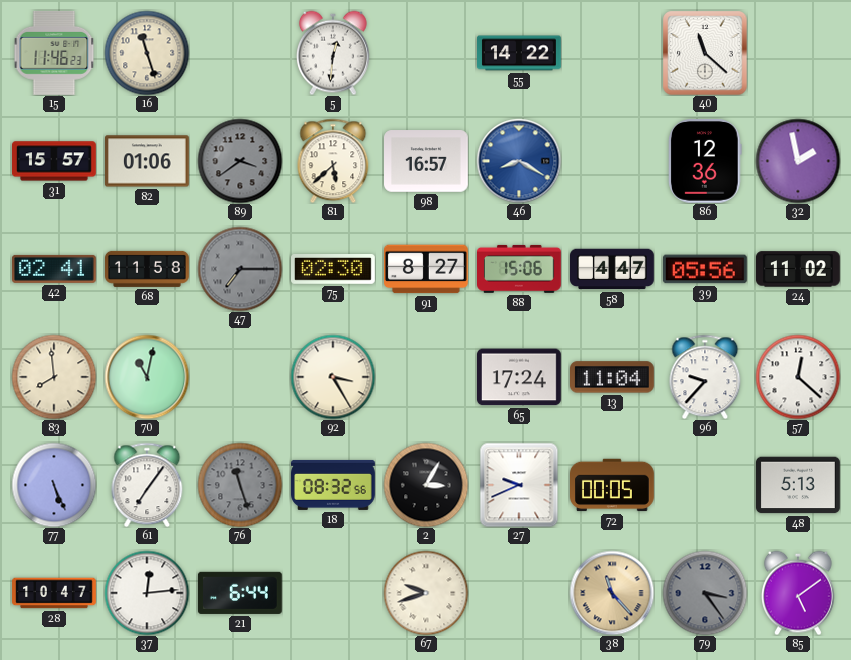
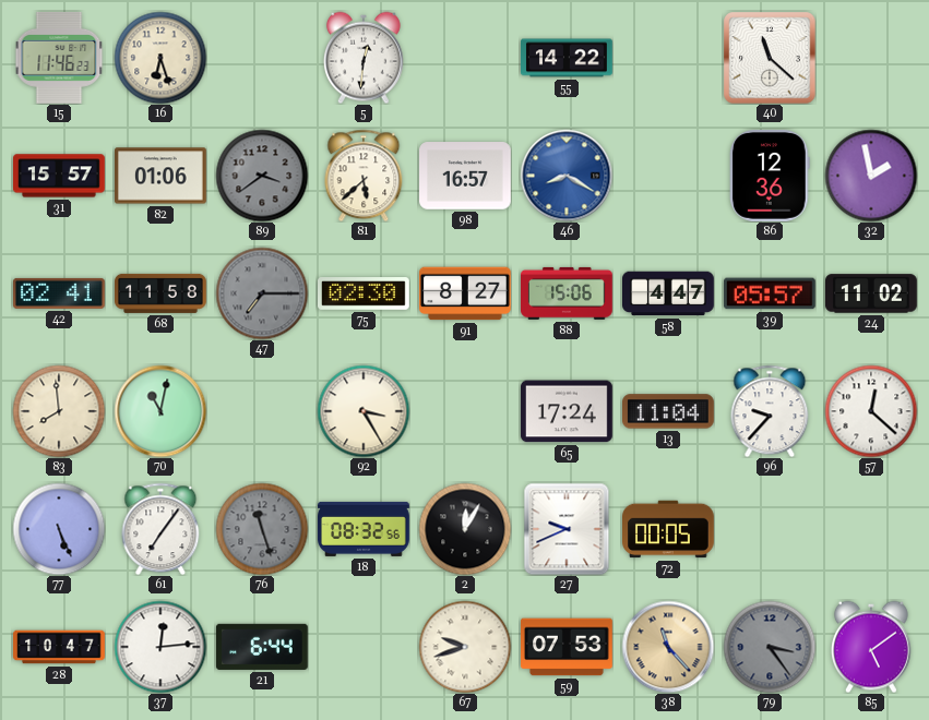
16: 11:27 -> 6:27 (160, 58)
39: 05:56 -> 05:57 (771, 293)
2: 3:05 -> 12:05 (465, 529)
48: 5:13 -> none (799, 485)
59: none -> 07:53 (568, 647)
